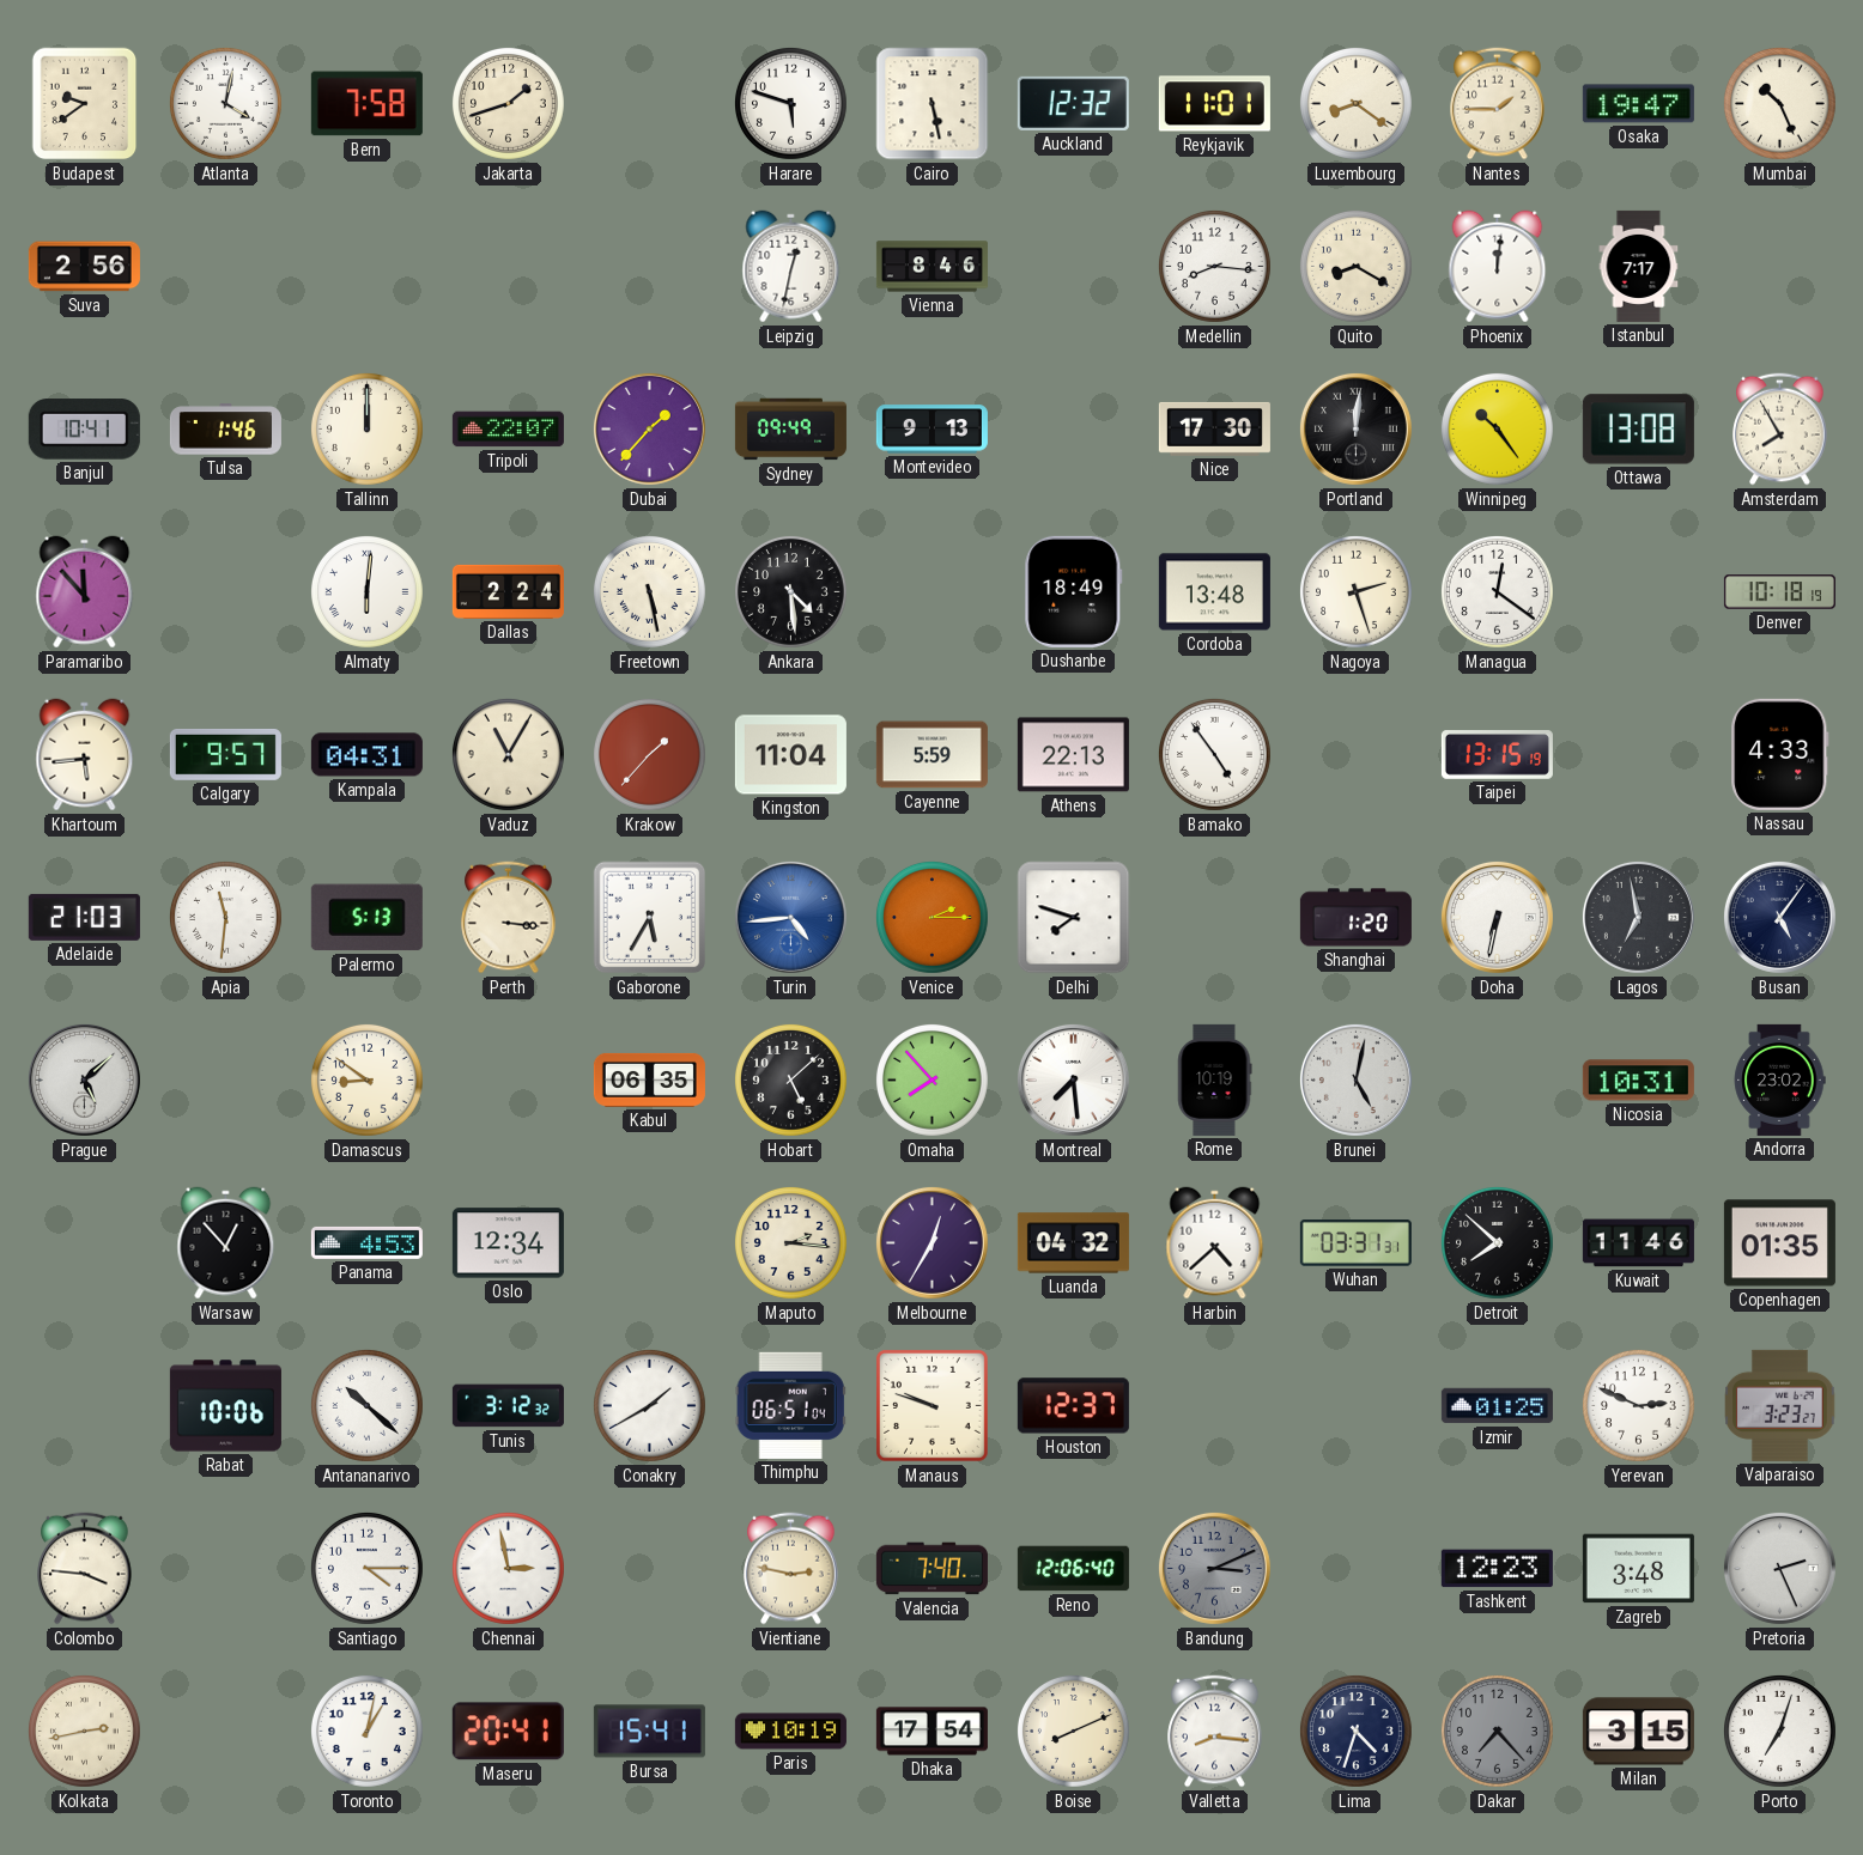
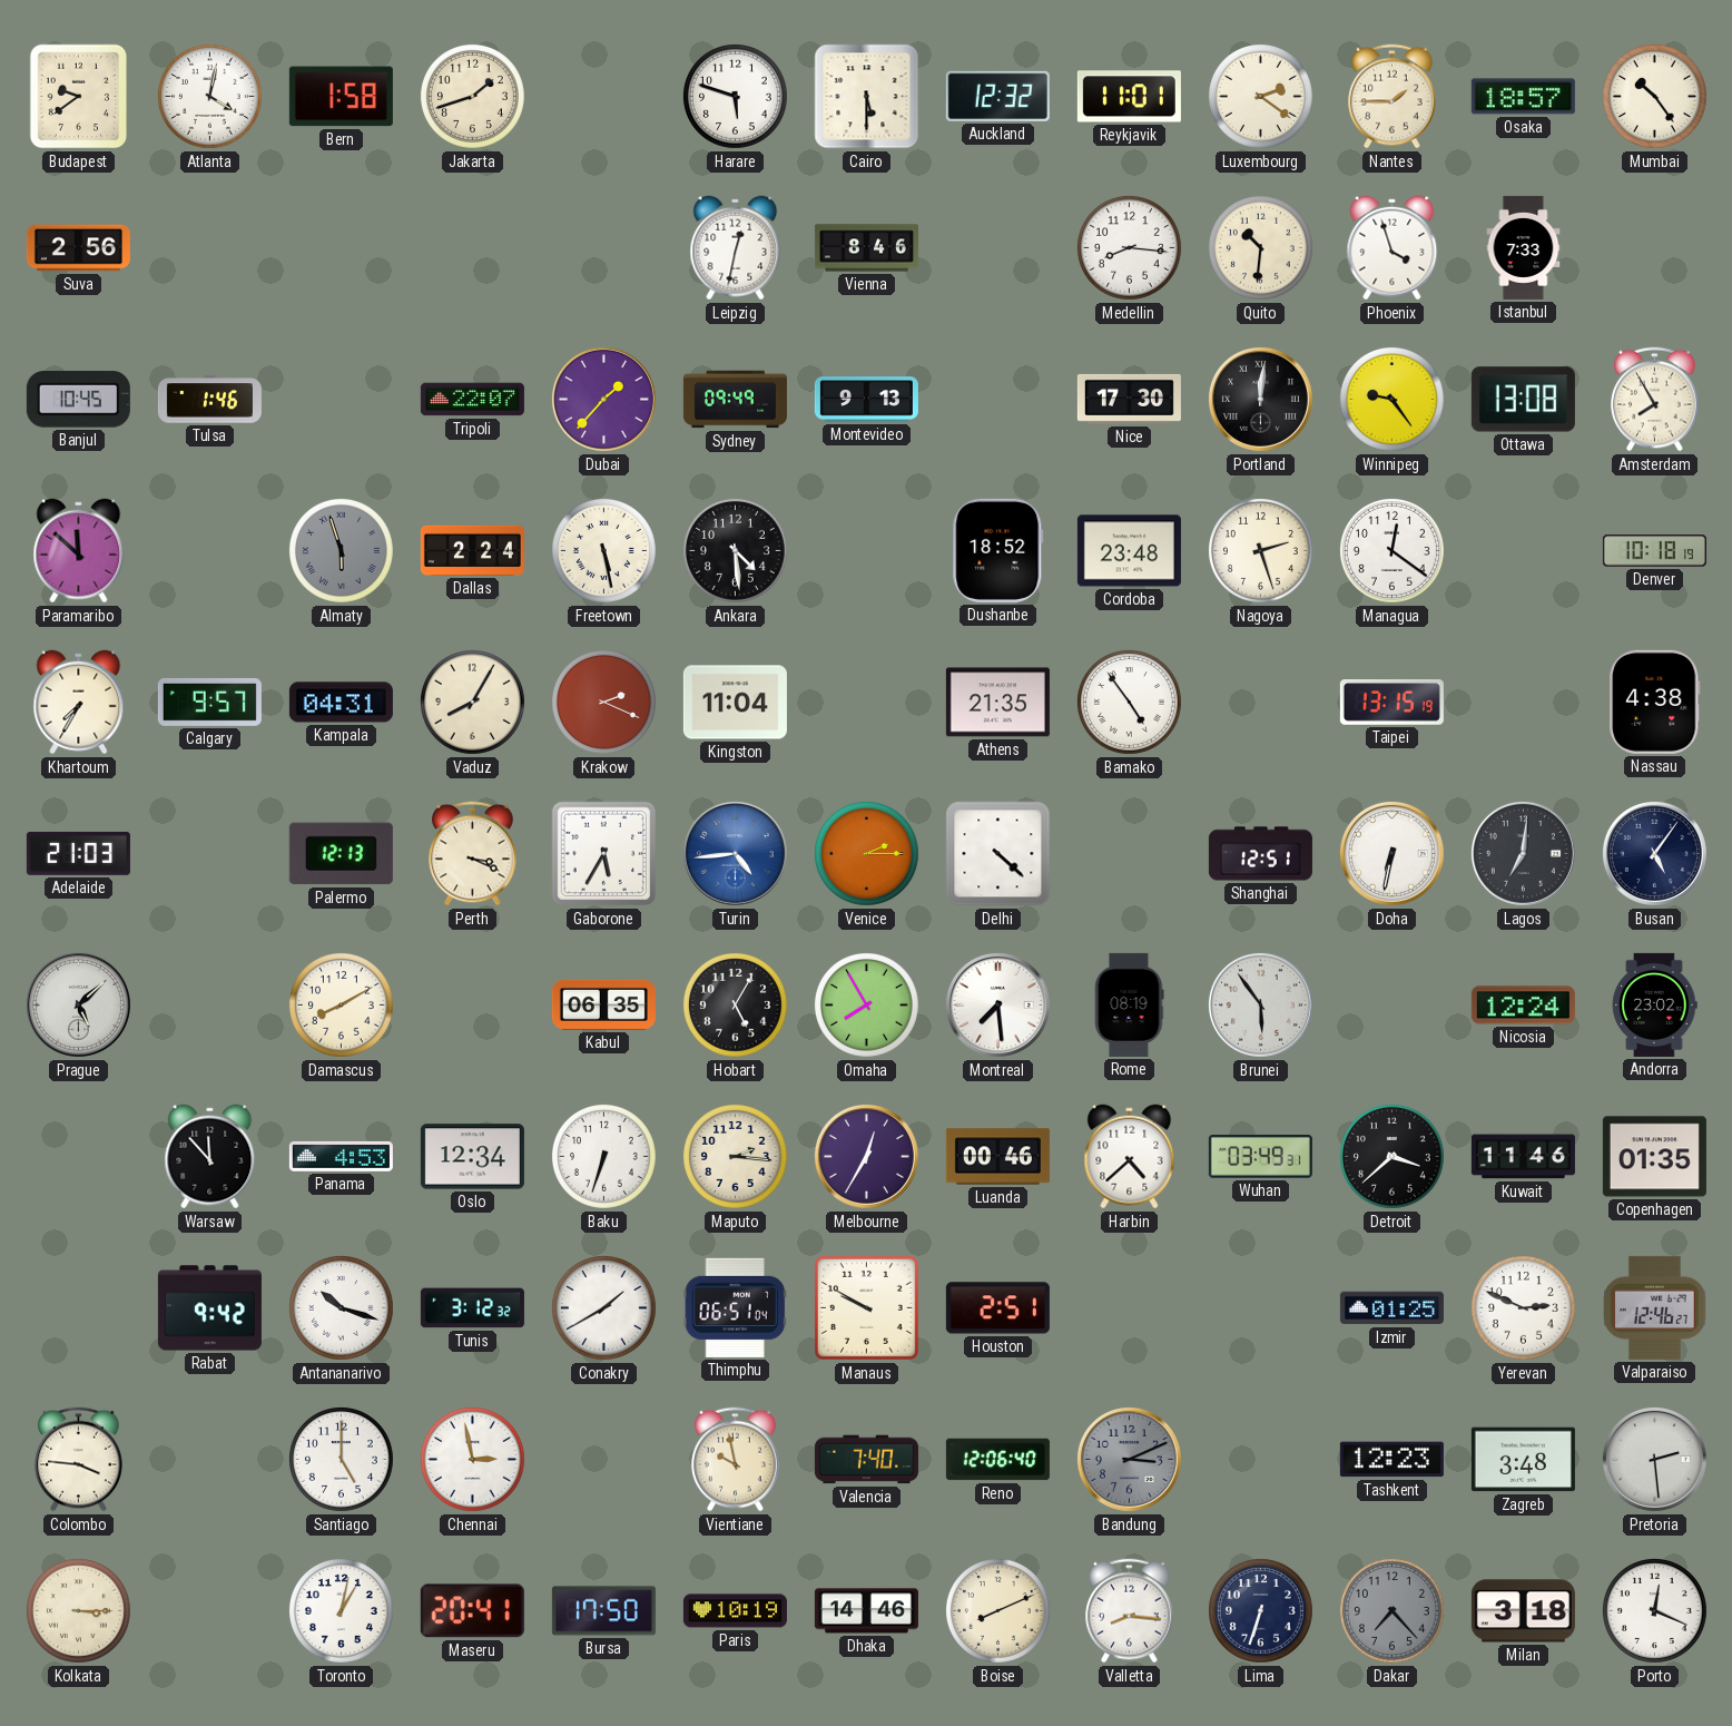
Bern: 7:58 -> 1:58 (341, 97)
Cairo: 5:28 -> 5:30 (867, 97)
Luxembourg: 8:21 -> 2:21 (1261, 97)
Osaka: 19:47 -> 18:57 (1523, 97)
Mumbai: 10:26 -> 10:24 (1655, 97)
Quito: 8:20 -> 10:31 (1261, 248)
Phoenix: 12:01 -> 3:57 (1393, 248)
Istanbul: 7:17 -> 7:33 (1524, 247)
Banjul: 10:41 -> 10:45 (78, 400)
Tallinn: 12:00 -> none (368, 430)
Winnipeg: 10:24 -> 9:24 (1393, 400)
Paramaribo: 11:53 -> 11:52 (79, 551)
Almaty: 6:01 -> 5:57 (342, 551)
Almaty dial: white -> grey (342, 551)
Dushanbe: 18:49 -> 18:52 (998, 550)
Cordoba: 13:48 -> 23:48 (1129, 551)
Khartoum: 5:44 -> 7:35 (79, 703)
Vaduz: 11:05 -> 8:05 (473, 703)
Krakow: 1:37 -> 2:19 (604, 703)
Cayenne: 5:59 -> none (931, 755)
Athens: 22:13 -> 21:35 (997, 703)
Nassau: 4:33 -> 4:38 (1655, 702)
Apia: 11:31 -> none (226, 918)
Palermo: 5:13 -> 12:13 (341, 854)
Perth: 3:16 -> 3:19 (473, 854)
Delhi: 7:48 -> 4:22 (998, 854)
Shanghai: 1:20 -> 12:51 (1260, 854)
Lagos: 6:58 -> 7:01 (1523, 853)
Damascus: 8:51 -> 8:10 (342, 1006)
Hobart: 5:08 -> 5:05 (736, 1006)
Omaha: 7:53 -> 7:55 (867, 1006)
Rome: 10:19 -> 08:19 (1130, 1004)
Brunei: 5:02 -> 5:54 (1260, 1004)
Nicosia: 10:31 -> 12:24 (1523, 1006)
Warsaw: 12:53 -> 11:53 (210, 1157)
Baku: none -> 6:33 (604, 1157)
Luanda: 04:32 -> 00:46 (997, 1157)
Wuhan: 03:31 -> 03:49 (1260, 1157)
Detroit: 7:52 -> 3:38 (1393, 1157)
Rabat: 10:06 -> 9:42 (209, 1308)
Antananarivo: 10:22 -> 10:18 (342, 1308)
Manaus: 9:48 -> 9:50 (867, 1308)
Houston: 12:37 -> 2:51 (997, 1308)
Valparaiso: 3:23 -> 12:46 (1655, 1307)
Santiago: 4:15 -> 5:00 (342, 1460)
Vientiane: 2:47 -> 9:58 (736, 1460)
Pretoria: 2:26 -> 2:29 (1654, 1459)
Kolkata: 2:43 -> 3:15 (79, 1611)
Bursa: 15:41 -> 17:50 (603, 1611)
Dhaka: 17:54 -> 14:46 (866, 1611)
Lima: 4:33 -> 6:33 (1261, 1611)
Milan: 3:15 -> 3:18 (1523, 1611)
Porto: 7:03 -> 12:19 (1655, 1611)
